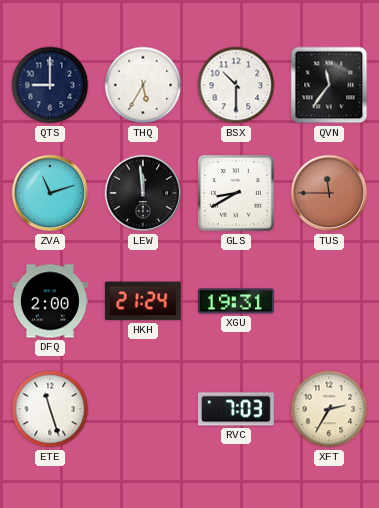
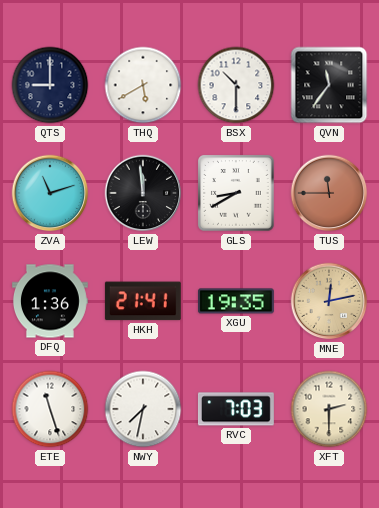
THQ: 5:35 -> 5:40 (143, 85)
DFQ: 2:00 -> 1:36 (50, 301)
HKH: 21:24 -> 21:41 (143, 301)
XGU: 19:31 -> 19:35 (236, 301)
MNE: none -> 12:13 (329, 301)
NWY: none -> 7:32 (143, 409)
XFT: 2:35 -> 2:30 (329, 409)
